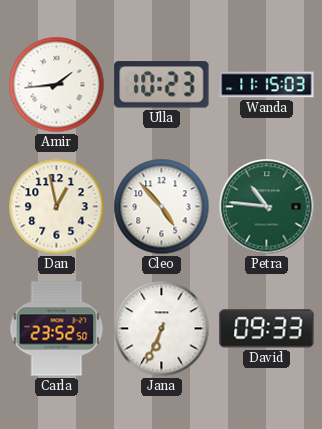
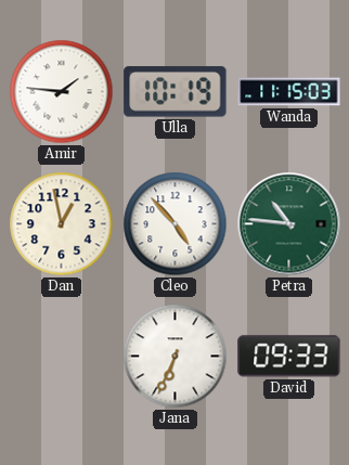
Amir: 1:44 -> 1:46 (62, 92)
Ulla: 10:23 -> 10:19 (176, 92)
Carla: 23:52 -> none (57, 329)
